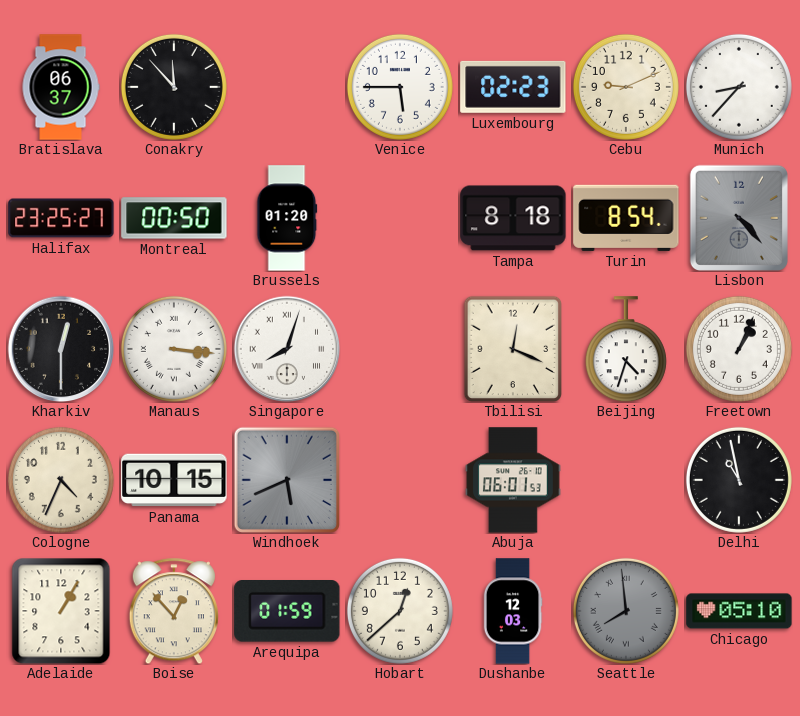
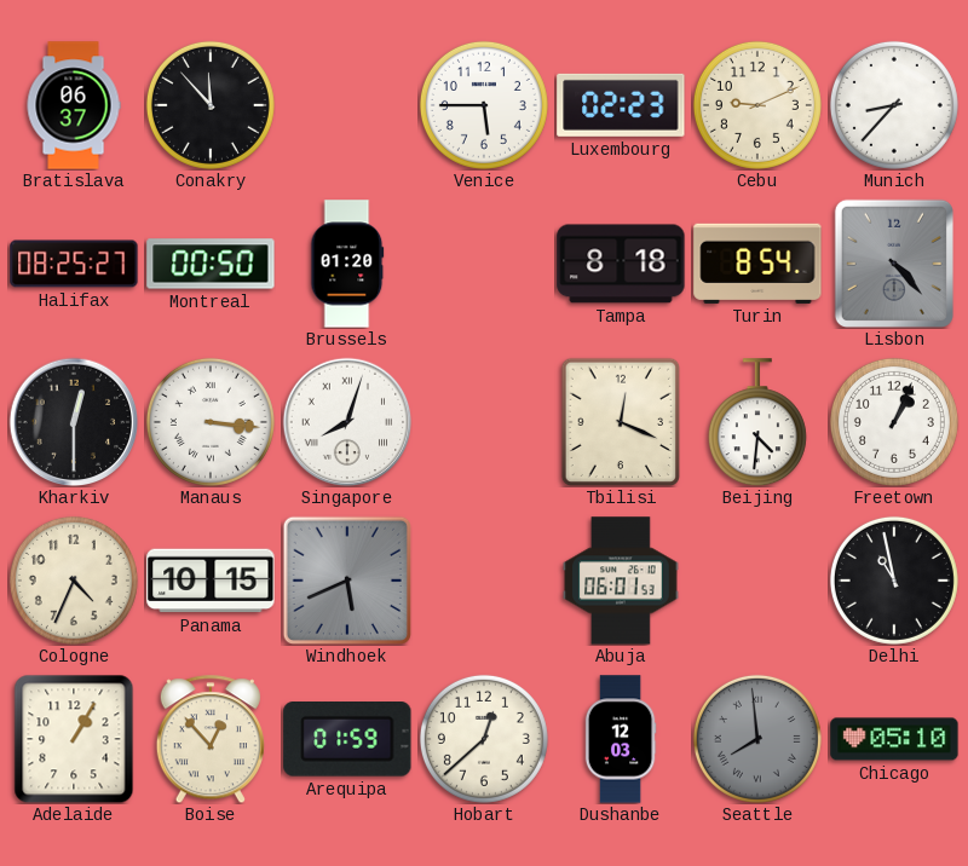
Halifax: 23:25 -> 08:25 (74, 264)
Beijing: 4:33 -> 4:31 (757, 422)
